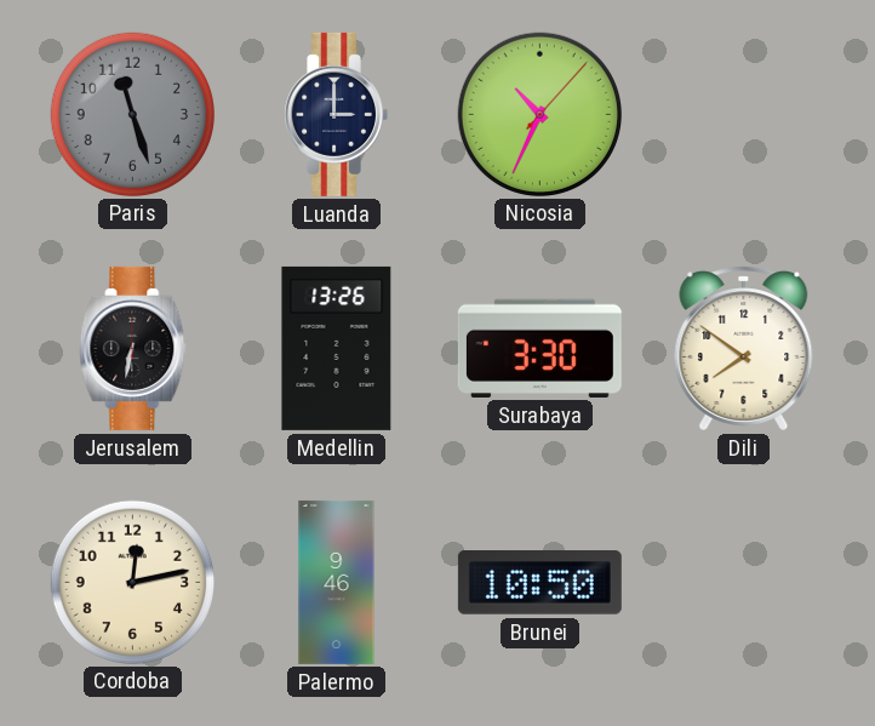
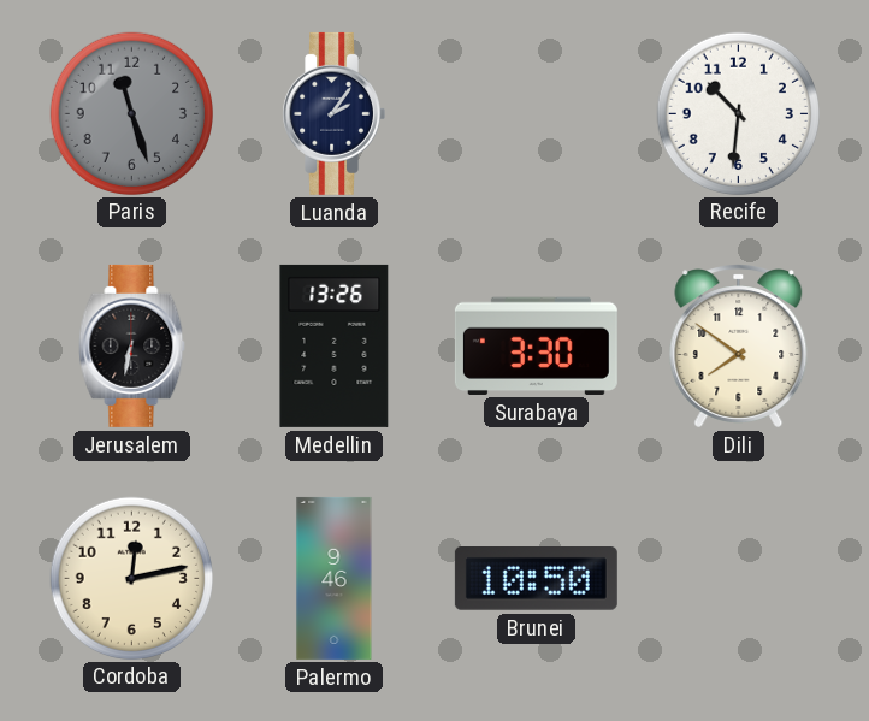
Luanda: 3:00 -> 2:06 (333, 113)
Nicosia: 10:34 -> none (539, 114)
Recife: none -> 10:31 (738, 113)
